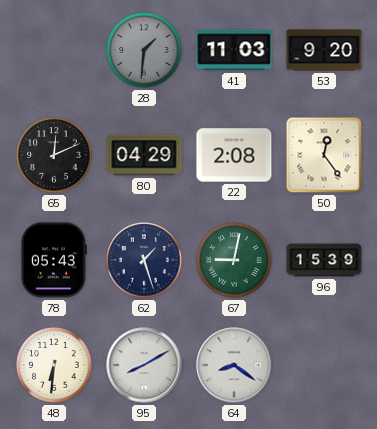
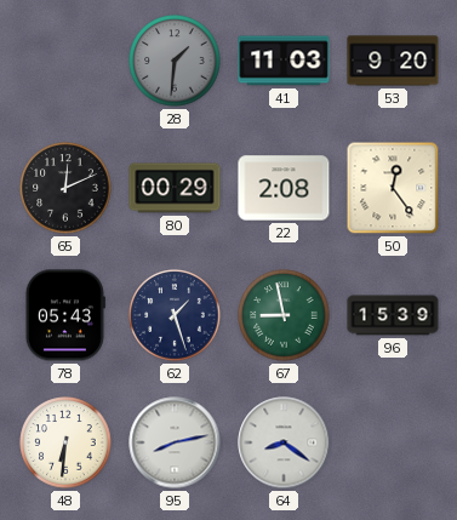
80: 04:29 -> 00:29 (175, 188)
67: 9:02 -> 8:58 (284, 315)
95: 8:10 -> 8:13 (175, 442)
